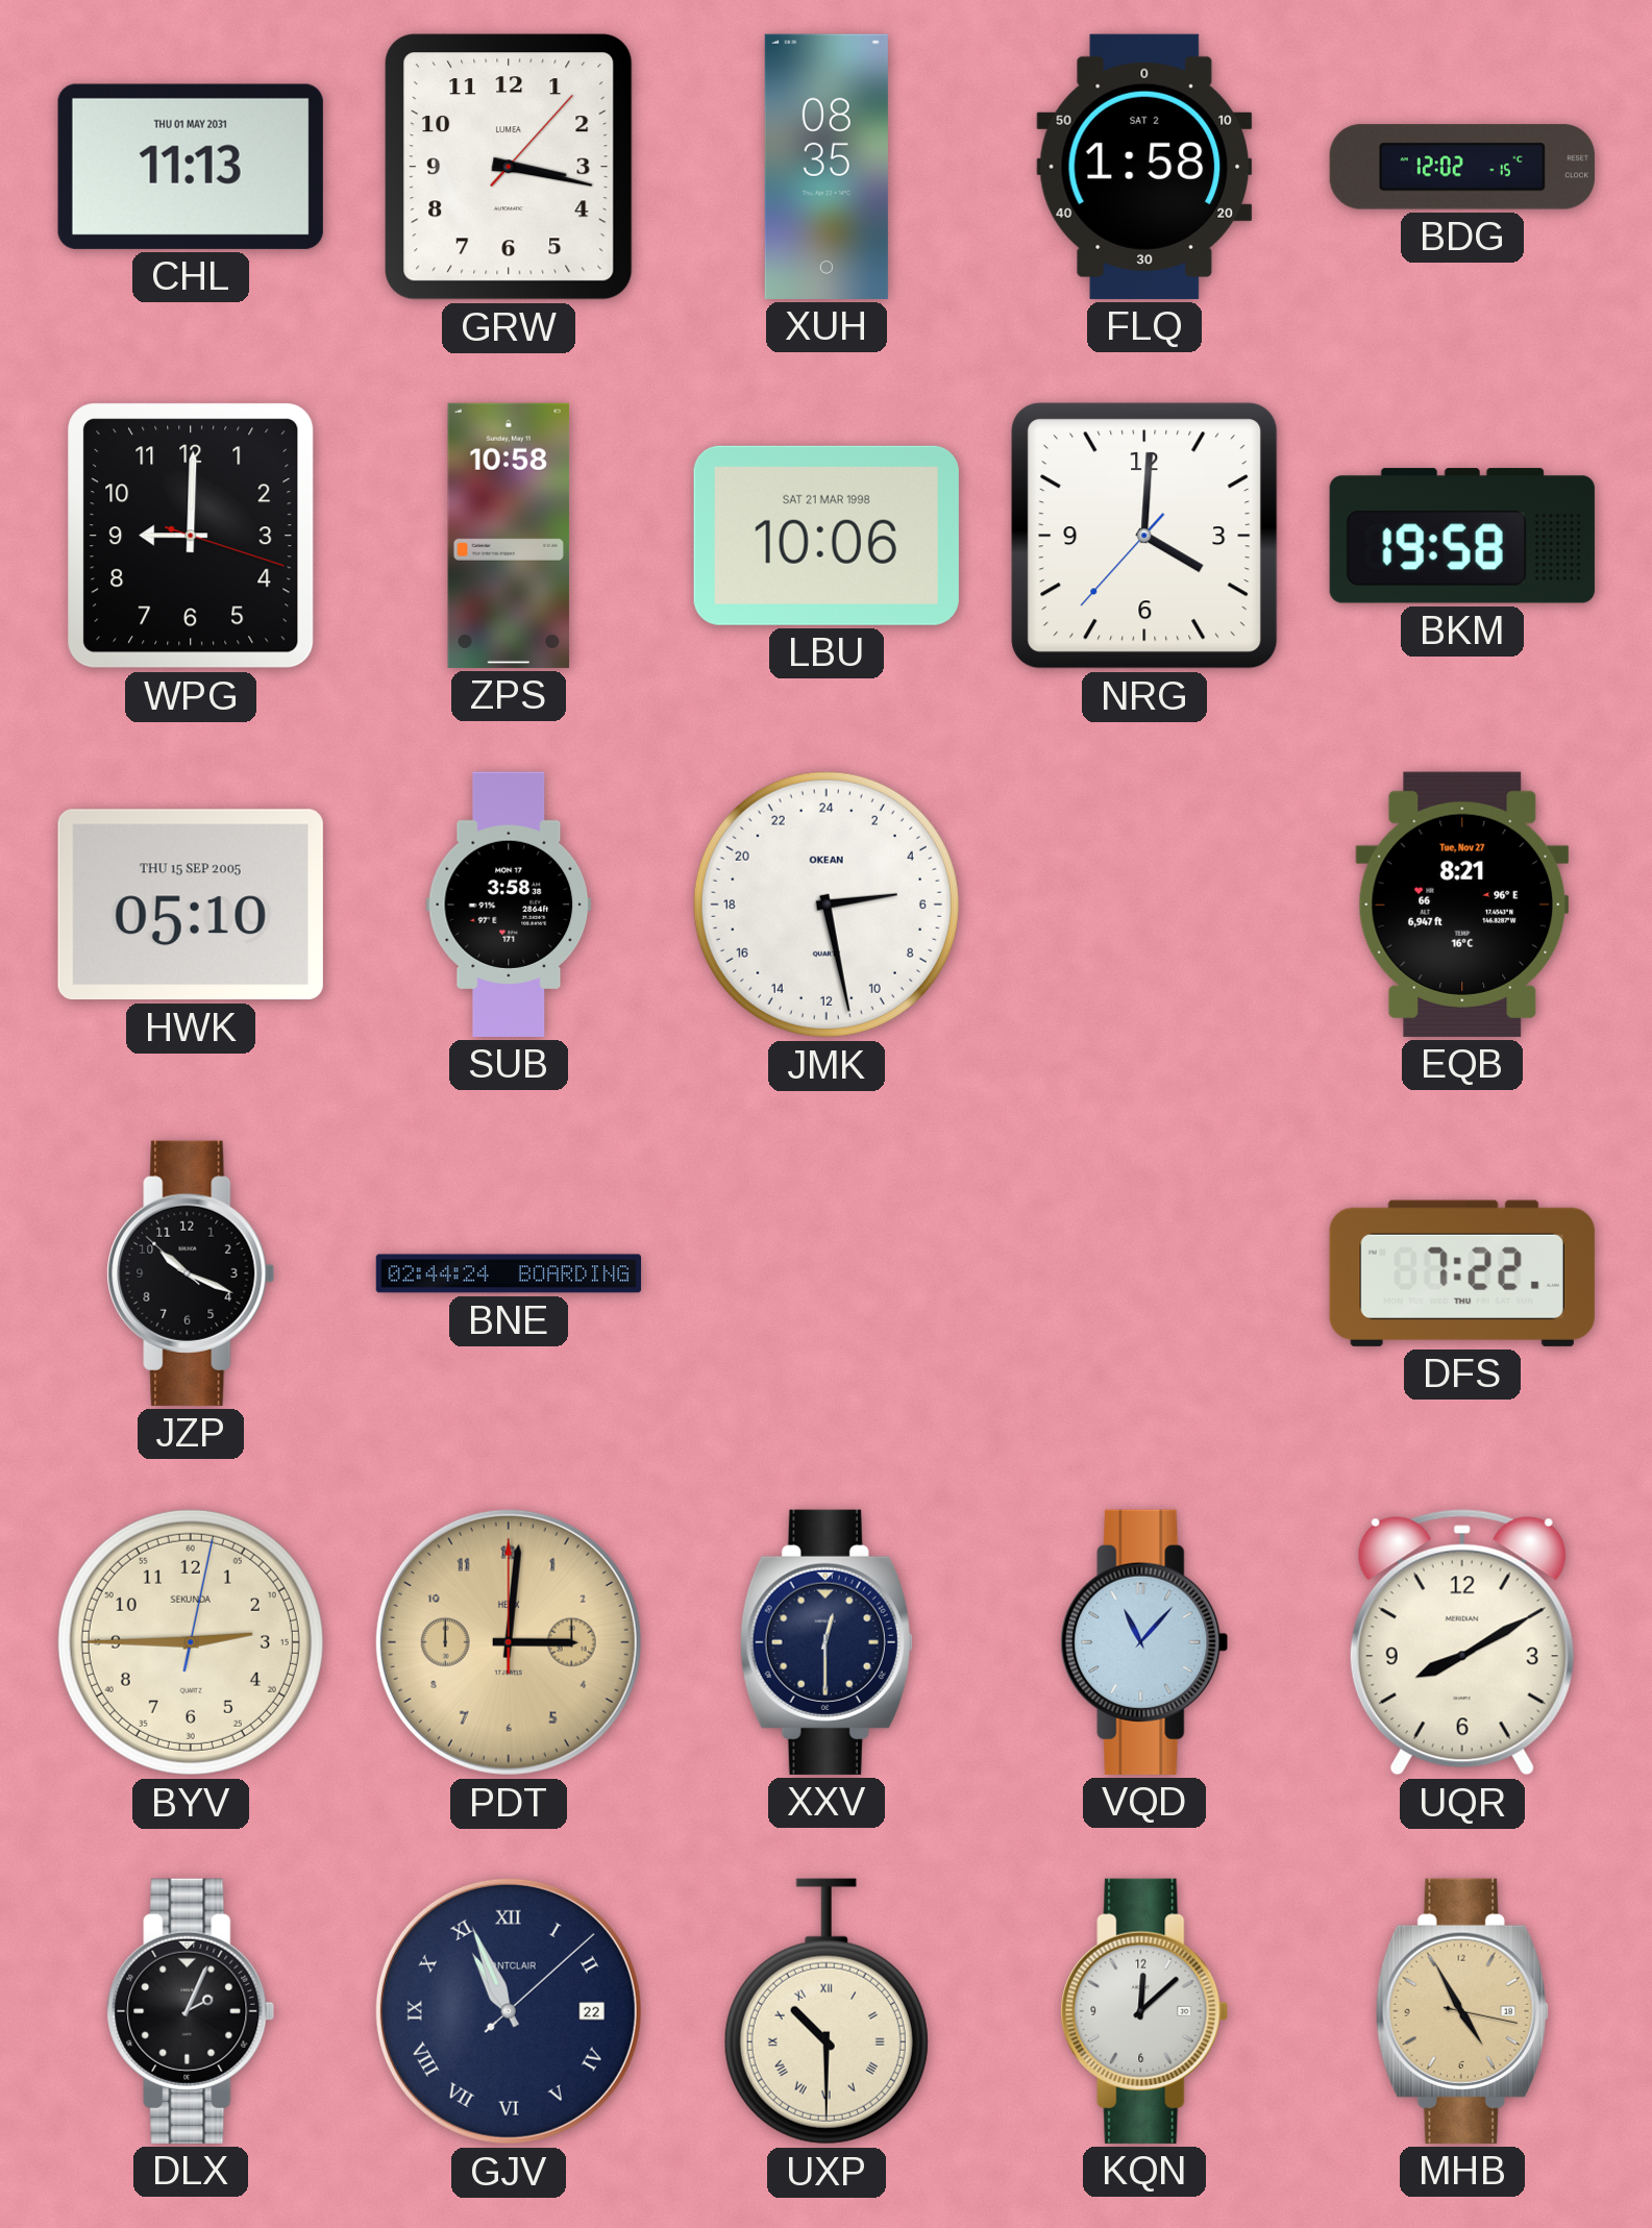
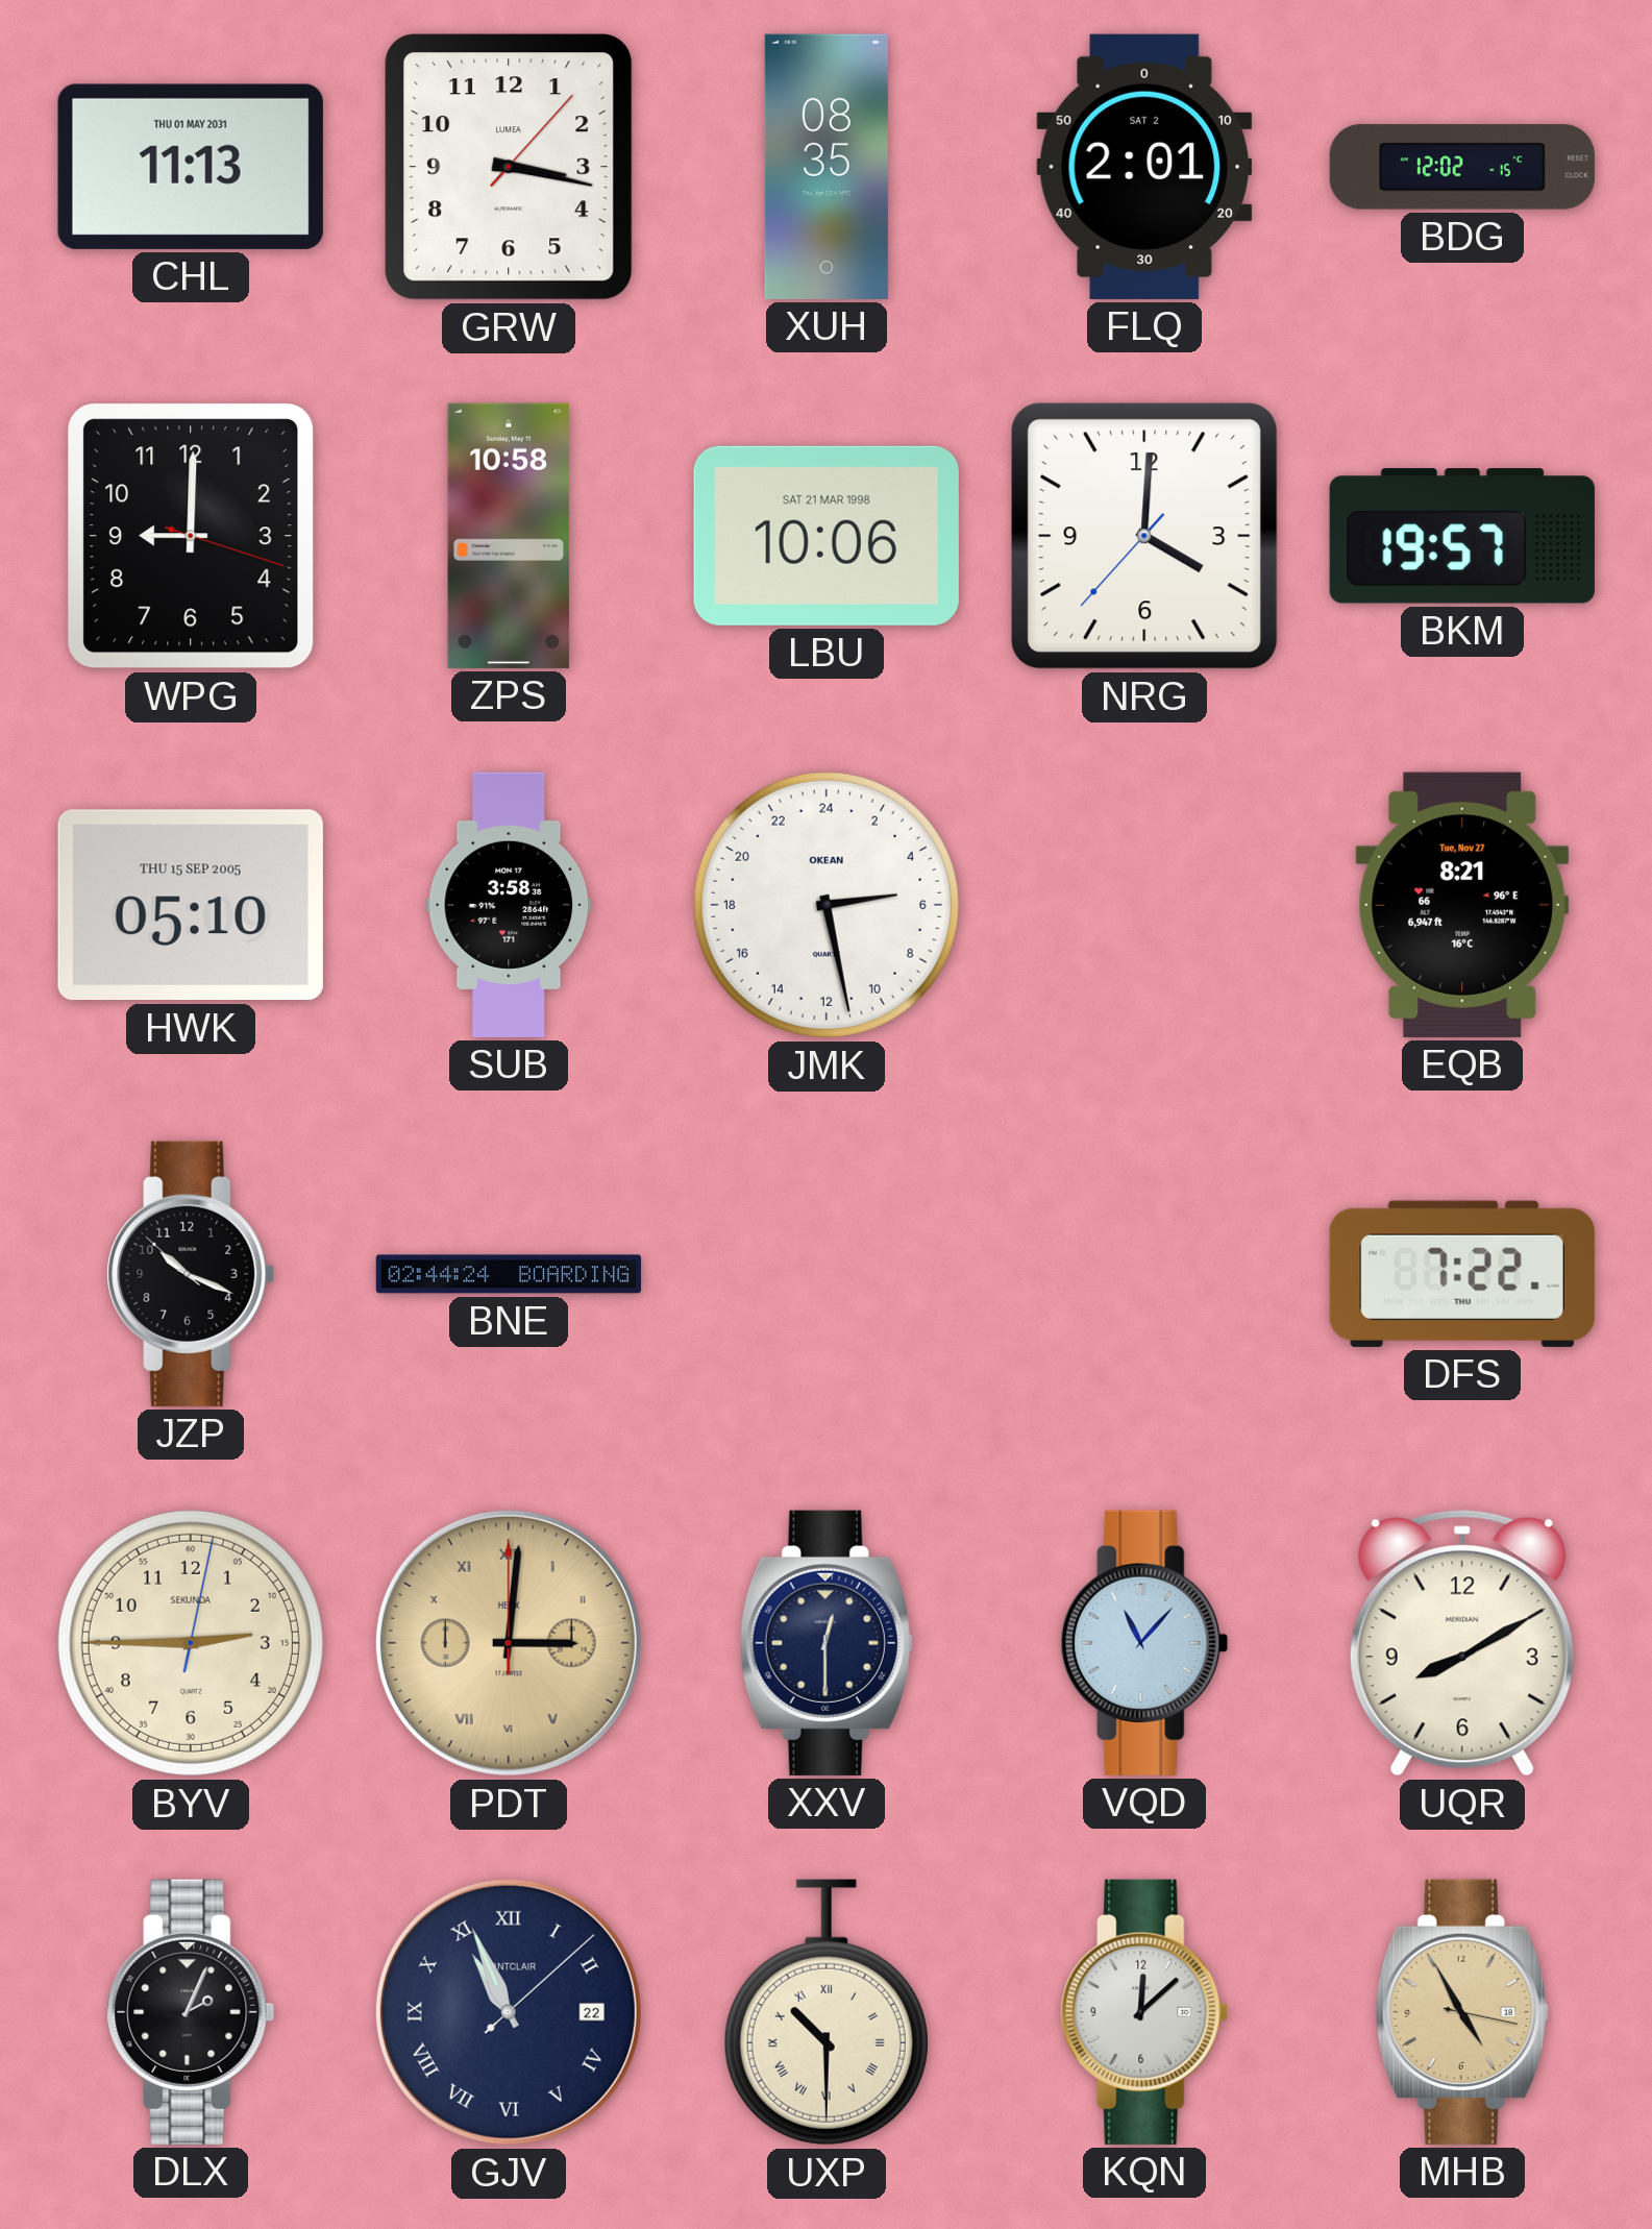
FLQ: 1:58 -> 2:01 (1144, 167)
BKM: 19:58 -> 19:57 (1462, 536)
PDT numerals: Arabic -> Roman (509, 1643)
